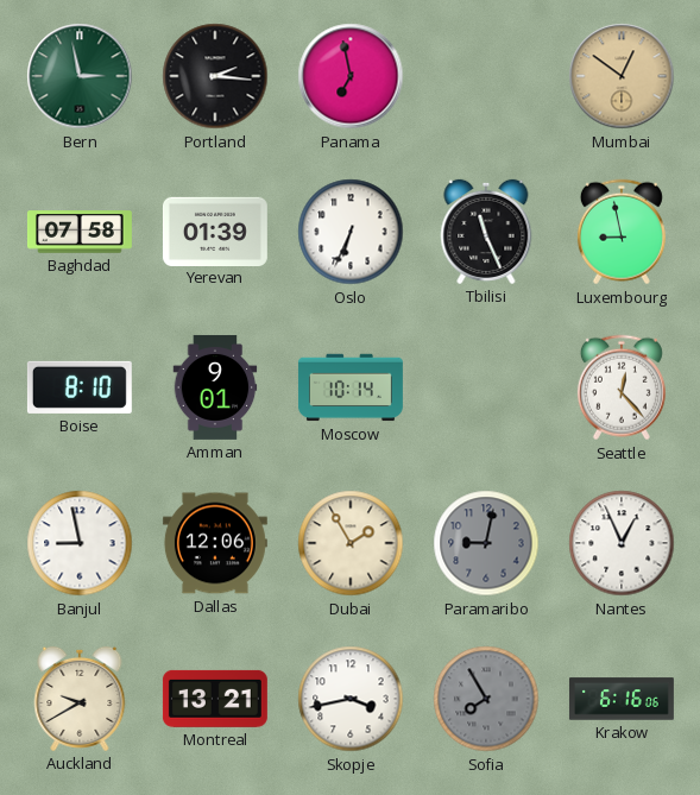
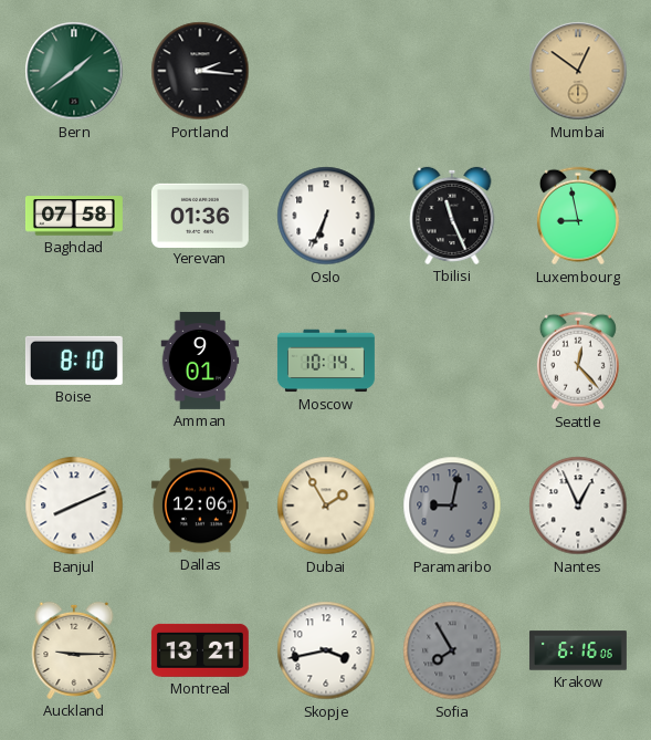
Bern: 2:58 -> 1:39 (74, 71)
Panama: 6:58 -> none (351, 76)
Yerevan: 01:39 -> 01:36 (200, 215)
Banjul: 8:58 -> 8:11 (74, 506)
Auckland: 9:40 -> 9:15 (74, 650)
